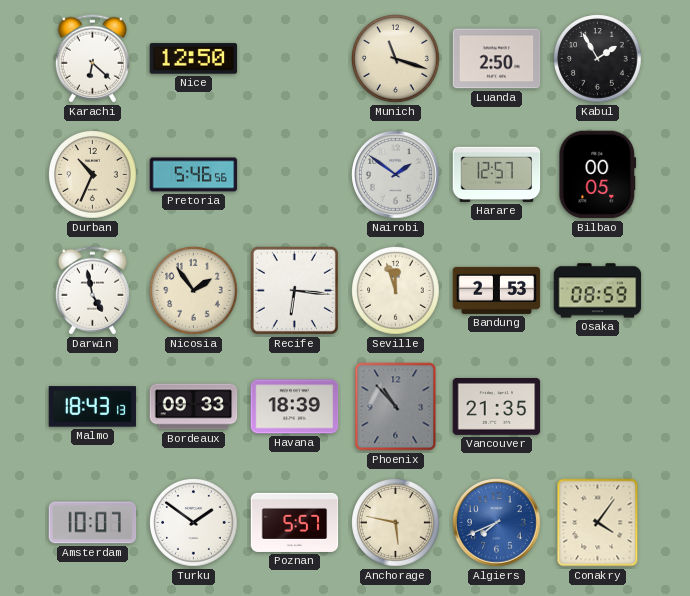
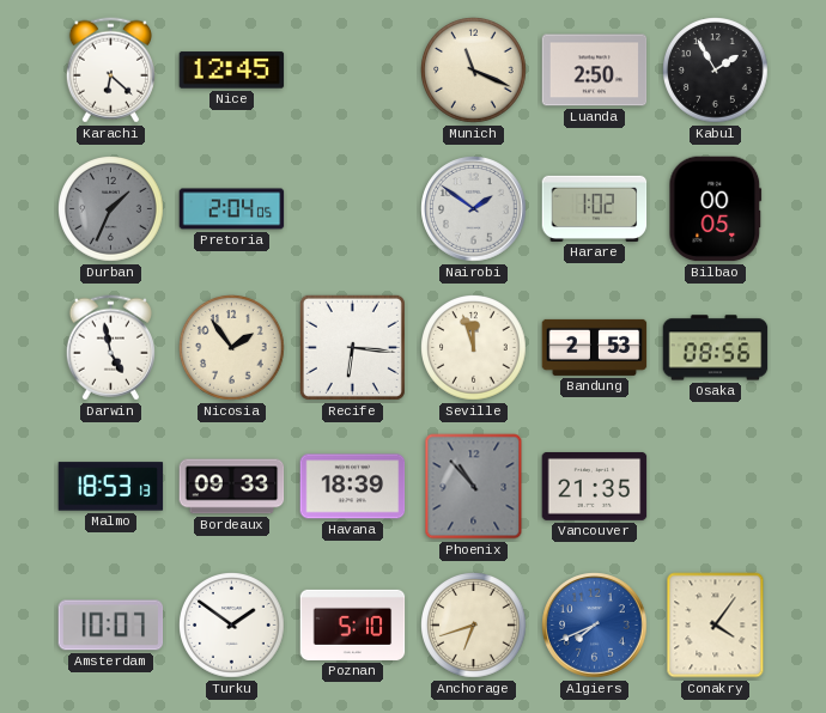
Nice: 12:50 -> 12:45 (232, 71)
Munich: 11:18 -> 11:19 (474, 71)
Durban: 10:34 -> 1:34 (111, 209)
Durban dial: cream -> grey (111, 209)
Pretoria: 5:46 -> 2:04 (232, 209)
Harare: 12:57 -> 1:02 (595, 208)
Osaka: 08:59 -> 08:56 (716, 348)
Malmo: 18:43 -> 18:53 (111, 487)
Poznan: 5:57 -> 5:10 (353, 624)
Anchorage: 5:47 -> 6:42 (474, 626)
